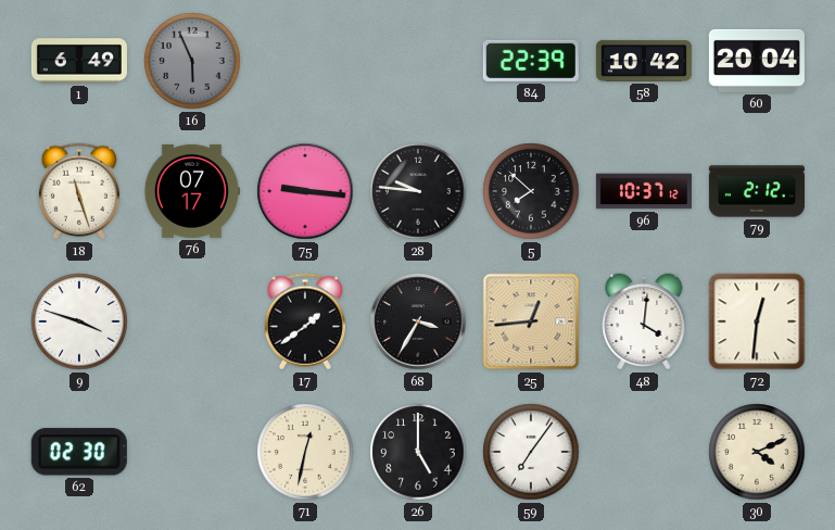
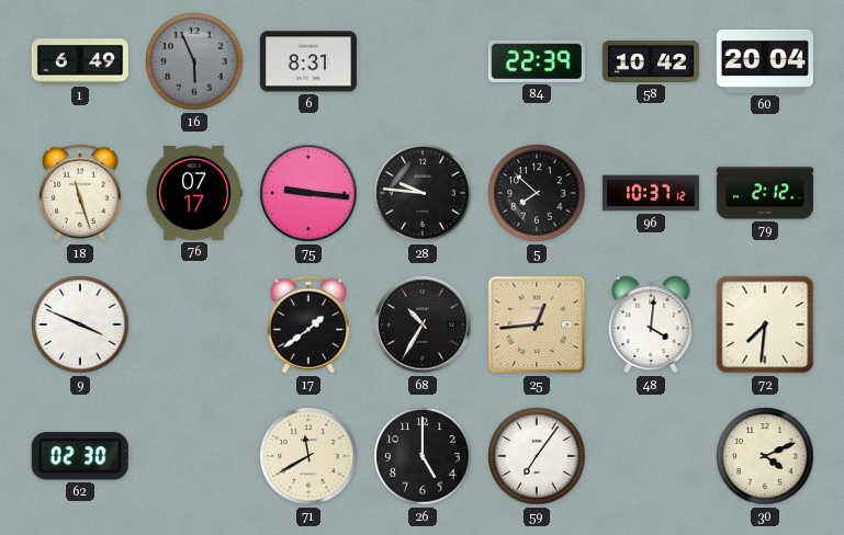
6: none -> 8:31 (308, 61)
9: 3:48 -> 3:49 (80, 325)
68: 3:35 -> 10:35 (423, 325)
72: 12:31 -> 7:31 (765, 325)
71: 12:32 -> 11:40 (308, 456)
